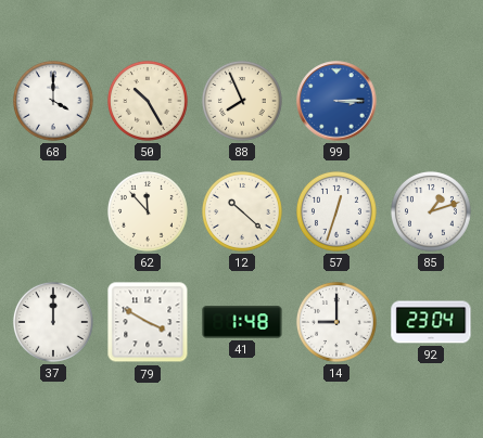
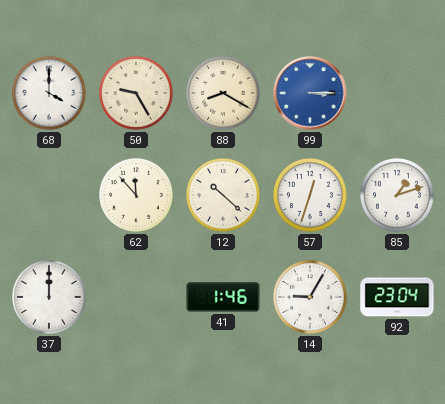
50: 10:25 -> 9:25 (136, 93)
88: 7:56 -> 8:20 (223, 93)
79: 3:50 -> none (148, 322)
41: 1:48 -> 1:46 (223, 297)
14: 9:00 -> 9:05 (310, 297)
